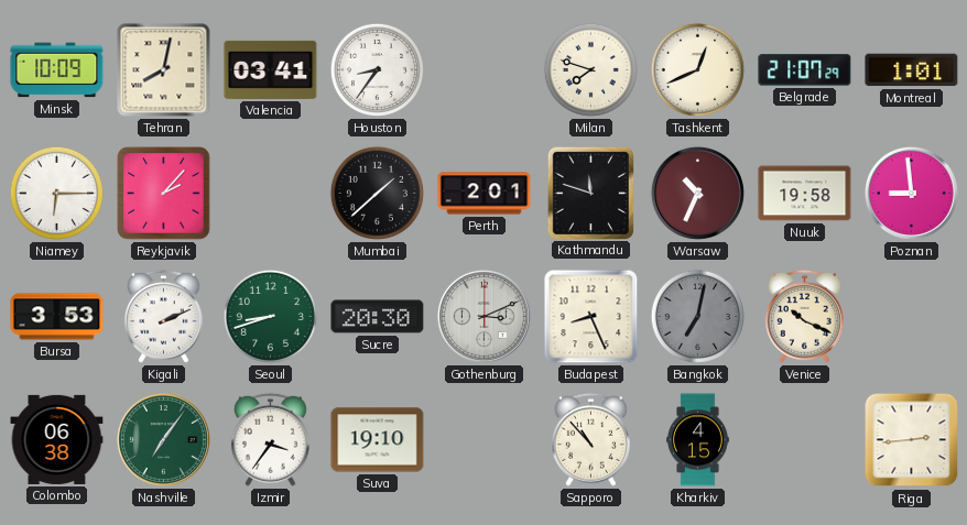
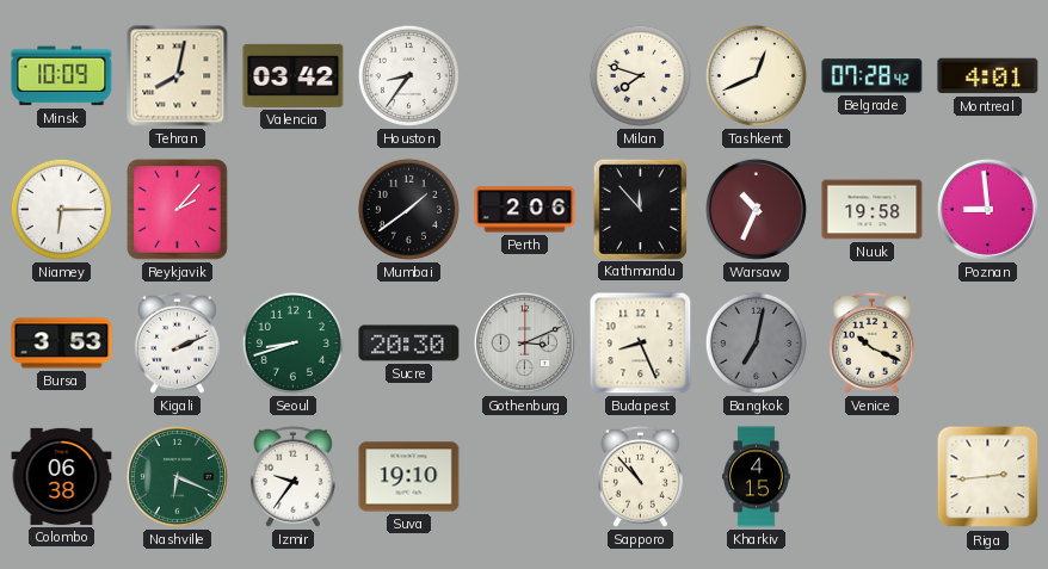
Valencia: 03:41 -> 03:42 (294, 75)
Belgrade: 21:07 -> 07:28 (873, 76)
Montreal: 1:01 -> 4:01 (988, 76)
Mumbai: 1:38 -> 1:39 (408, 209)
Perth: 2:01 -> 2:06 (525, 210)
Kathmandu: 11:48 -> 11:53 (640, 209)
Nashville: 7:06 -> 6:19 (177, 476)
Izmir: 3:36 -> 9:36 (292, 476)
